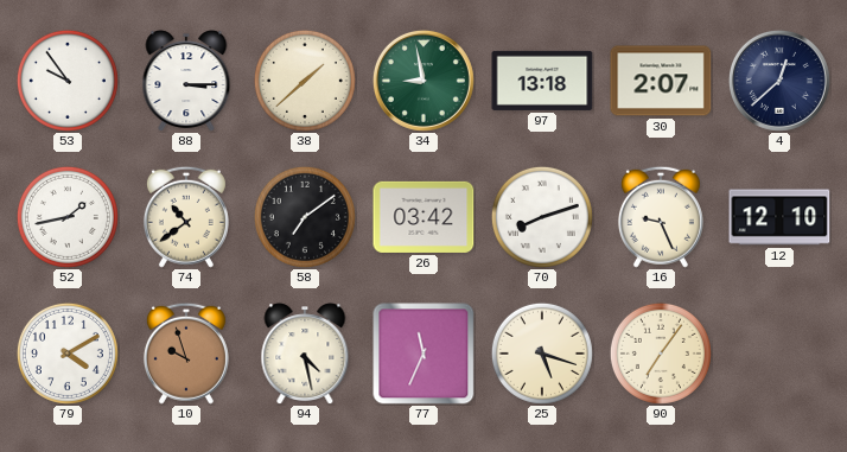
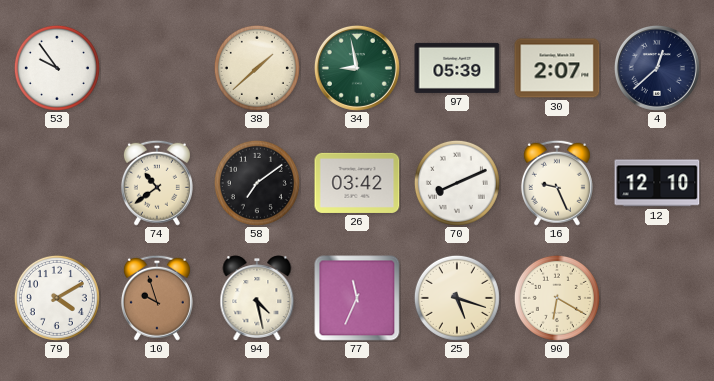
88: 3:15 -> none (186, 81)
97: 13:18 -> 05:39 (457, 68)
52: 1:43 -> none (68, 217)
70: 8:12 -> 8:11 (457, 183)
90: 7:06 -> 6:20 (557, 298)
